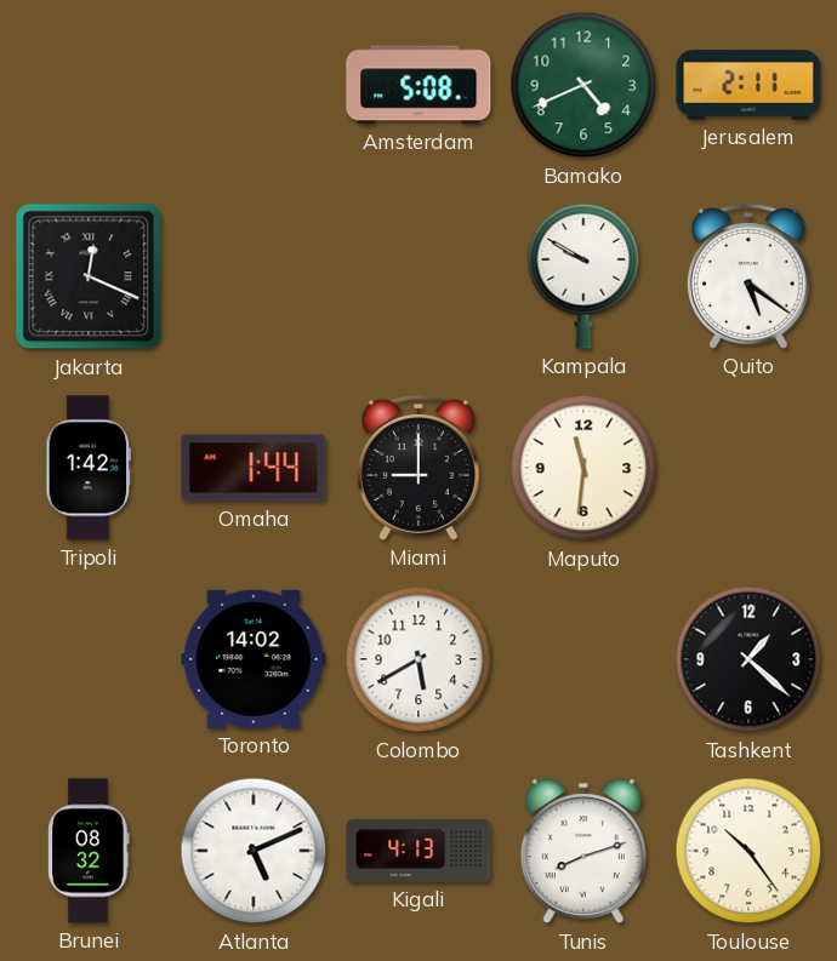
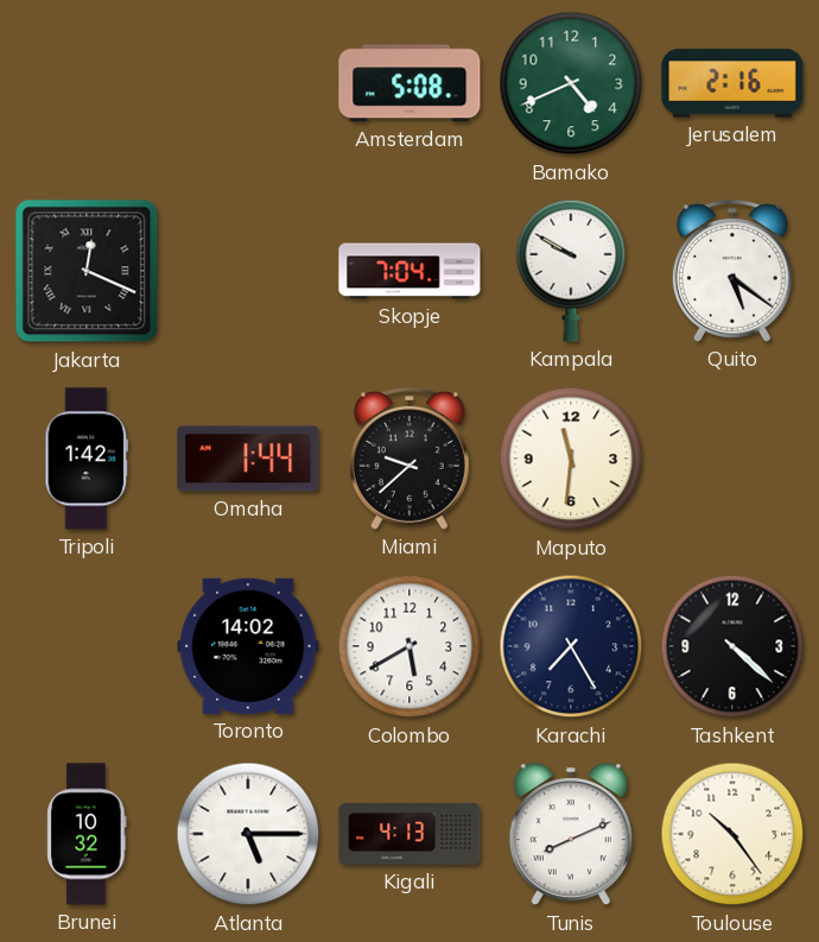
Jerusalem: 2:11 -> 2:16 (732, 83)
Skopje: none -> 7:04 (409, 271)
Miami: 9:00 -> 9:38 (409, 460)
Karachi: none -> 7:25 (571, 646)
Tashkent: 1:22 -> 4:22 (732, 646)
Brunei: 08:32 -> 10:32 (87, 834)
Atlanta: 5:11 -> 5:15 (248, 834)
Tunis: 8:12 -> 8:11 (571, 835)
